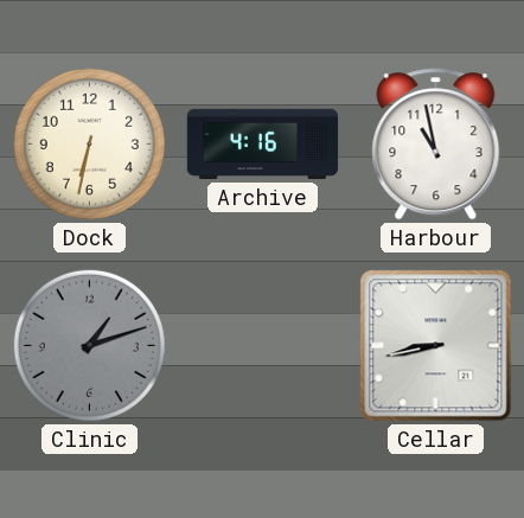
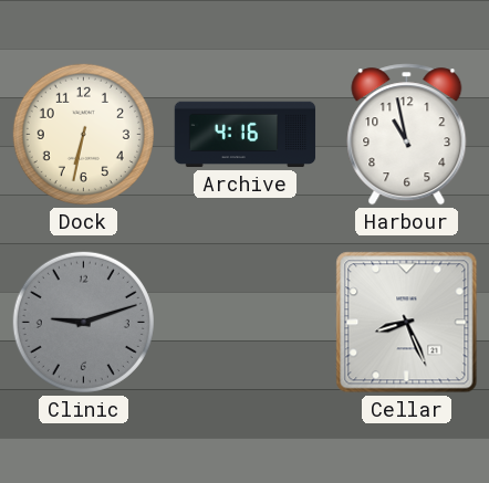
Clinic: 1:12 -> 9:12 (83, 322)
Cellar: 8:43 -> 8:26 (407, 323)
